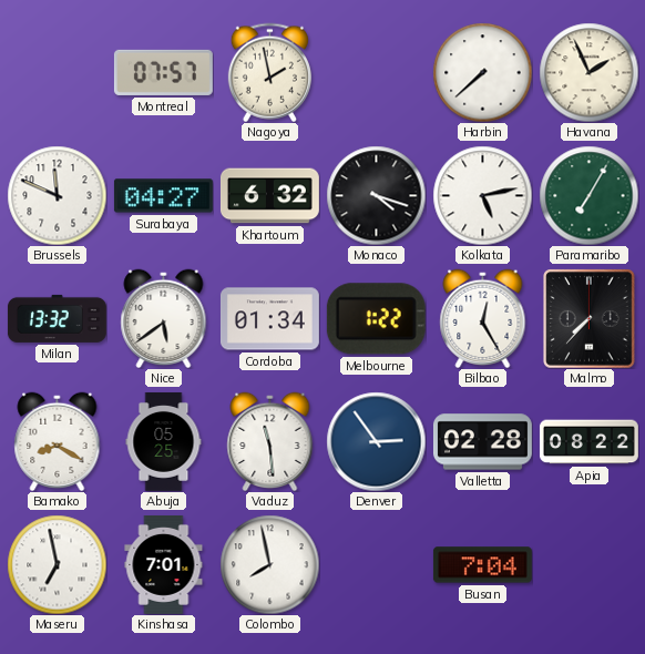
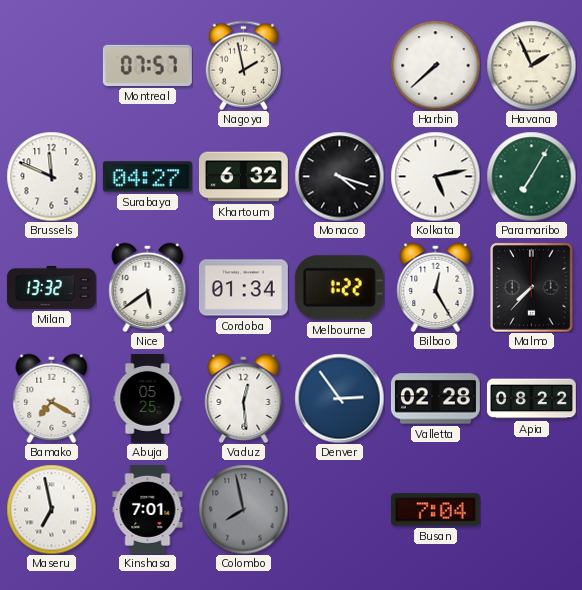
Bamako: 8:20 -> 7:20 (52, 398)
Vaduz: 11:29 -> 12:29 (244, 398)
Colombo dial: white -> grey (243, 509)
